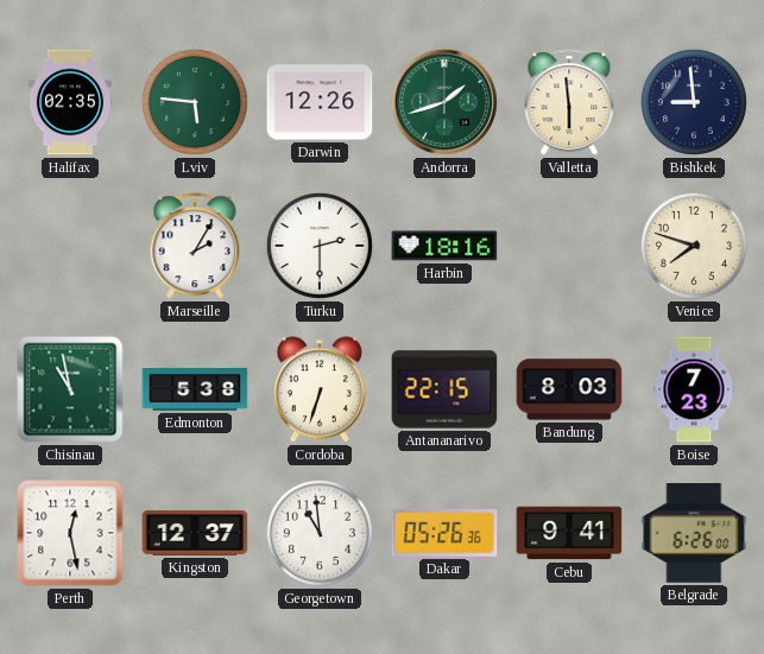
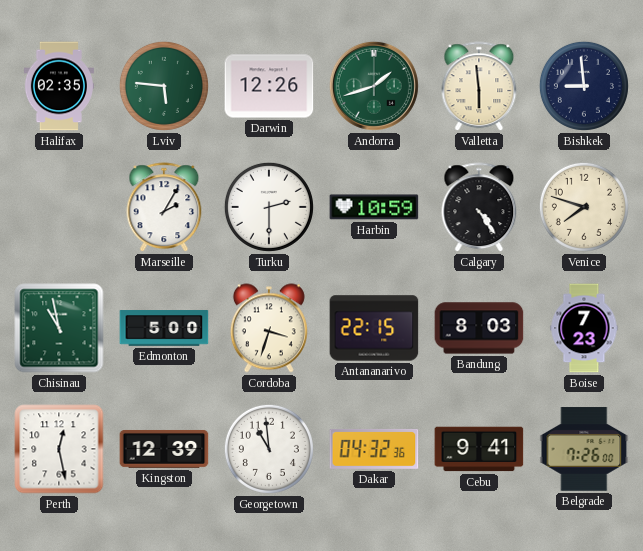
Harbin: 18:16 -> 10:59 (374, 207)
Calgary: none -> 4:24 (479, 208)
Edmonton: 5:38 -> 5:00 (164, 328)
Cordoba: 6:33 -> 3:33 (269, 328)
Kingston: 12:37 -> 12:39 (164, 449)
Dakar: 05:26 -> 04:32 (374, 449)
Belgrade: 6:26 -> 7:26 (584, 449)
